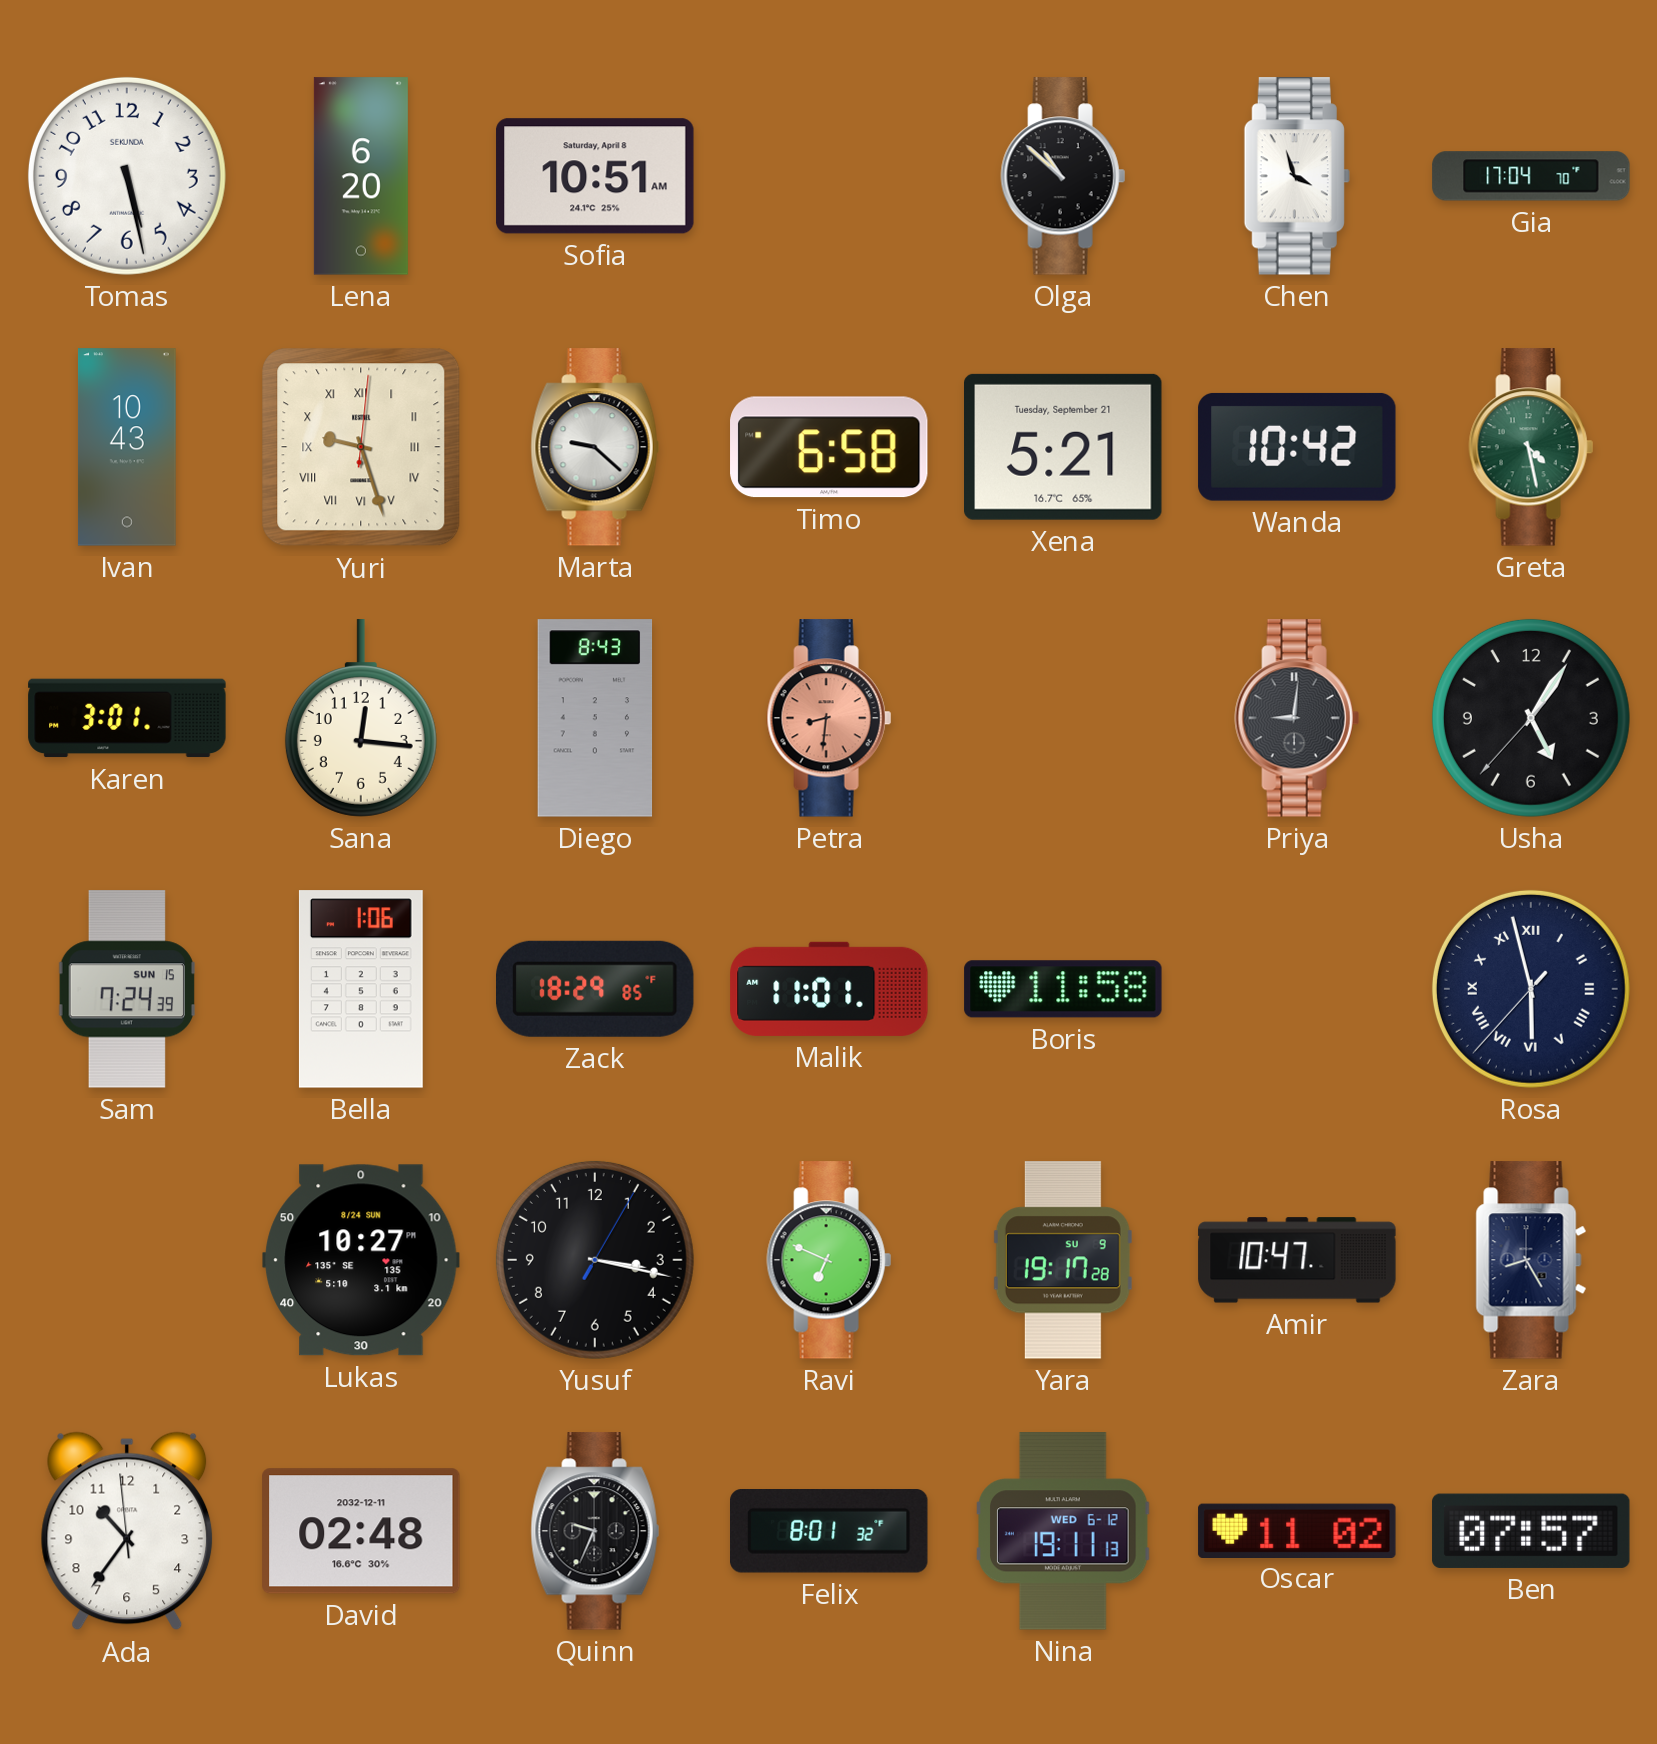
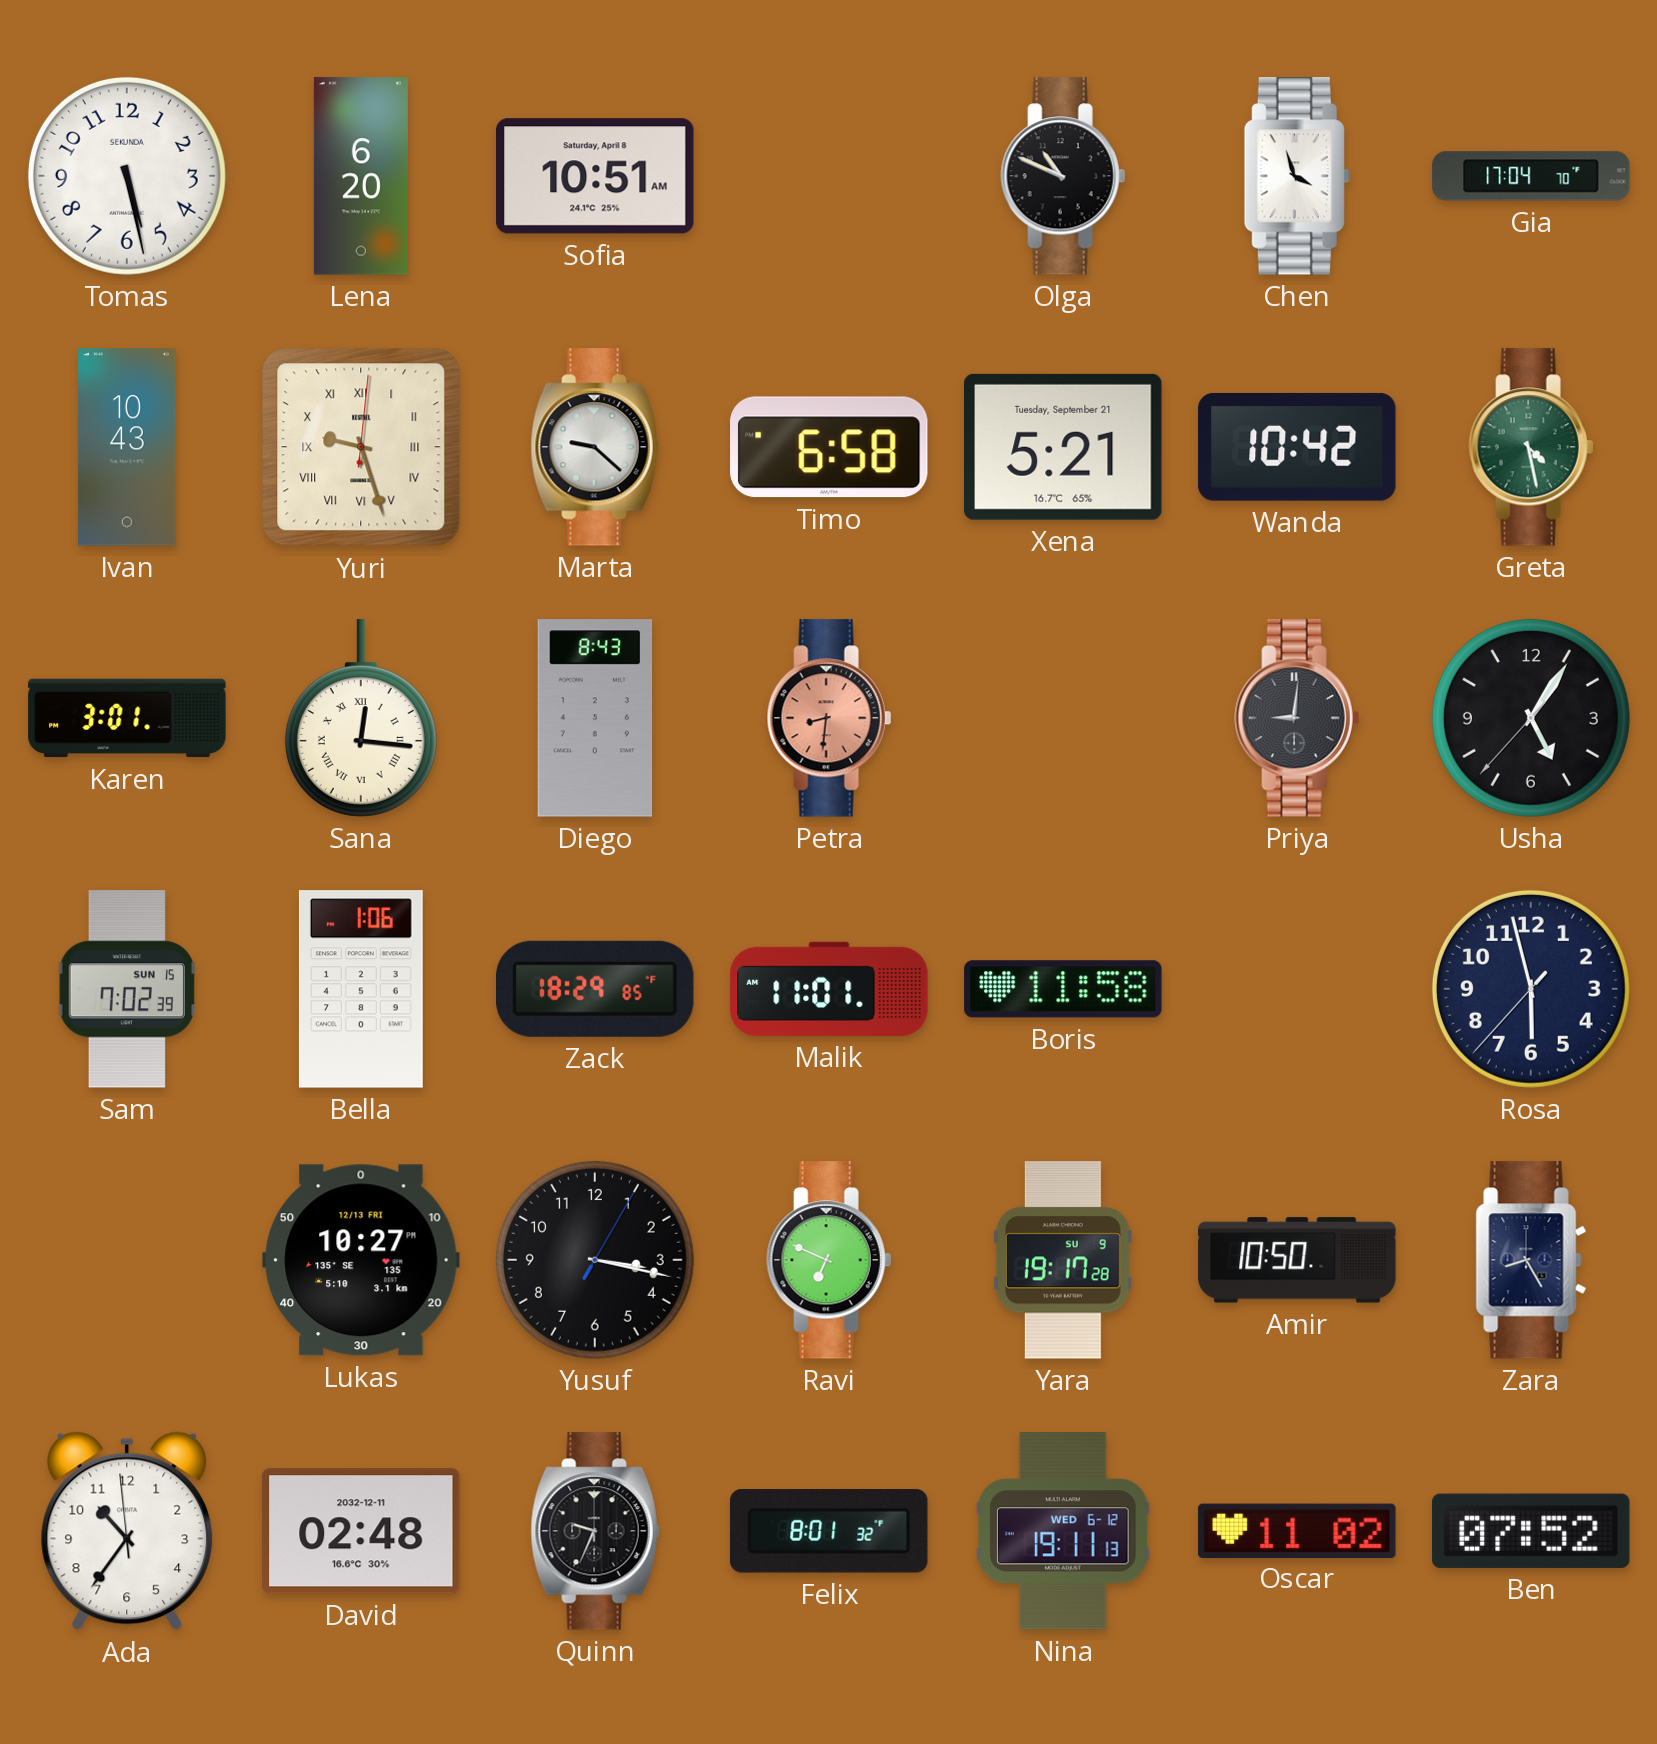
Olga: 10:52 -> 10:49 (1063, 176)
Sana numerals: Arabic -> Roman (361, 718)
Sam: 7:24 -> 7:02 (127, 989)
Rosa numerals: Roman -> Arabic (1531, 989)
Lukas date: 8/24 SUN -> 12/13 FRI (361, 1260)
Amir: 10:47 -> 10:50 (1297, 1260)
Ben: 07:57 -> 07:52 (1532, 1531)
